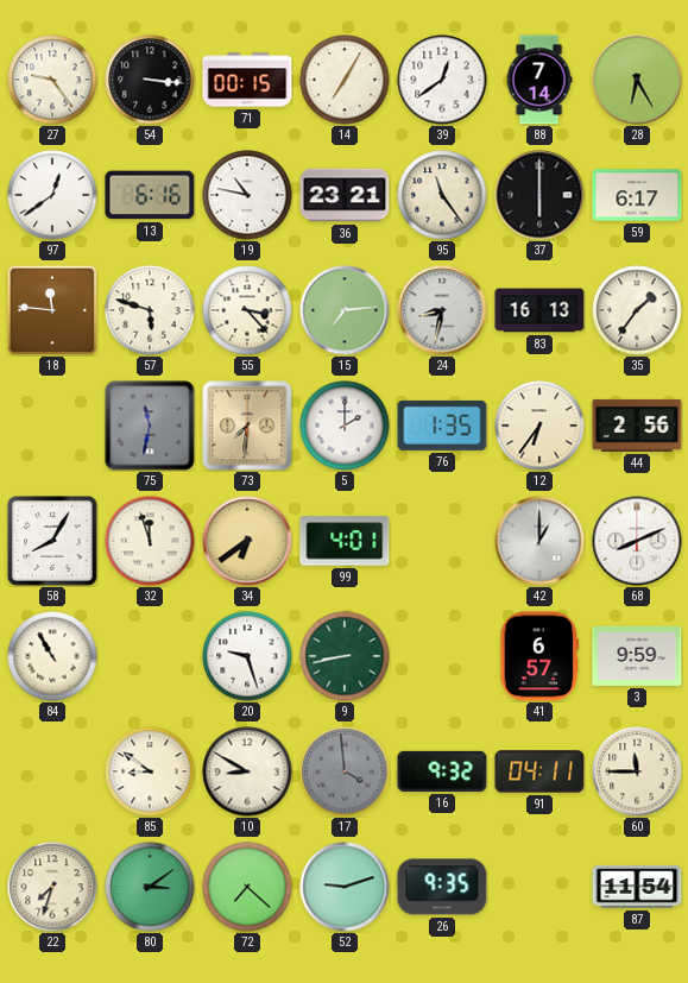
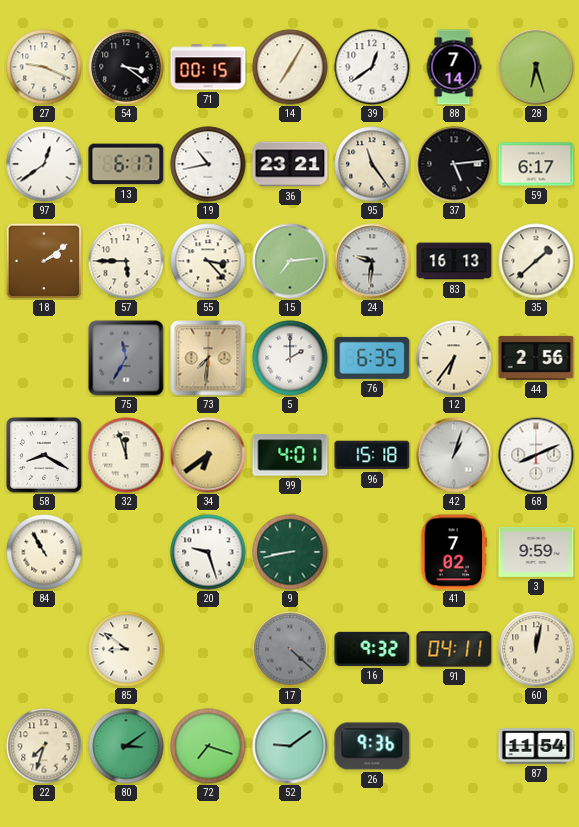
27: 9:24 -> 9:19 (44, 67)
54: 3:16 -> 3:21 (126, 67)
28: 6:25 -> 6:27 (536, 67)
13: 6:16 -> 6:17 (126, 164)
19: 10:47 -> 10:43 (208, 164)
37: 6:00 -> 5:14 (454, 164)
18: 11:46 -> 2:09 (44, 261)
57: 5:48 -> 5:45 (126, 261)
24: 8:32 -> 9:31 (372, 261)
35: 1:36 -> 1:38 (536, 261)
75: 11:32 -> 11:35 (126, 358)
76: 1:35 -> 6:35 (372, 358)
58: 8:05 -> 8:20 (45, 456)
96: none -> 15:18 (372, 455)
42: 1:00 -> 1:03 (454, 455)
41: 6:57 -> 7:02 (454, 552)
10: 8:50 -> none (247, 771)
17: 3:59 -> 4:22 (290, 649)
60: 11:45 -> 12:02 (536, 649)
72: 7:22 -> 7:18 (208, 746)
52: 9:12 -> 9:09 (290, 746)
26: 9:35 -> 9:36 (372, 746)
